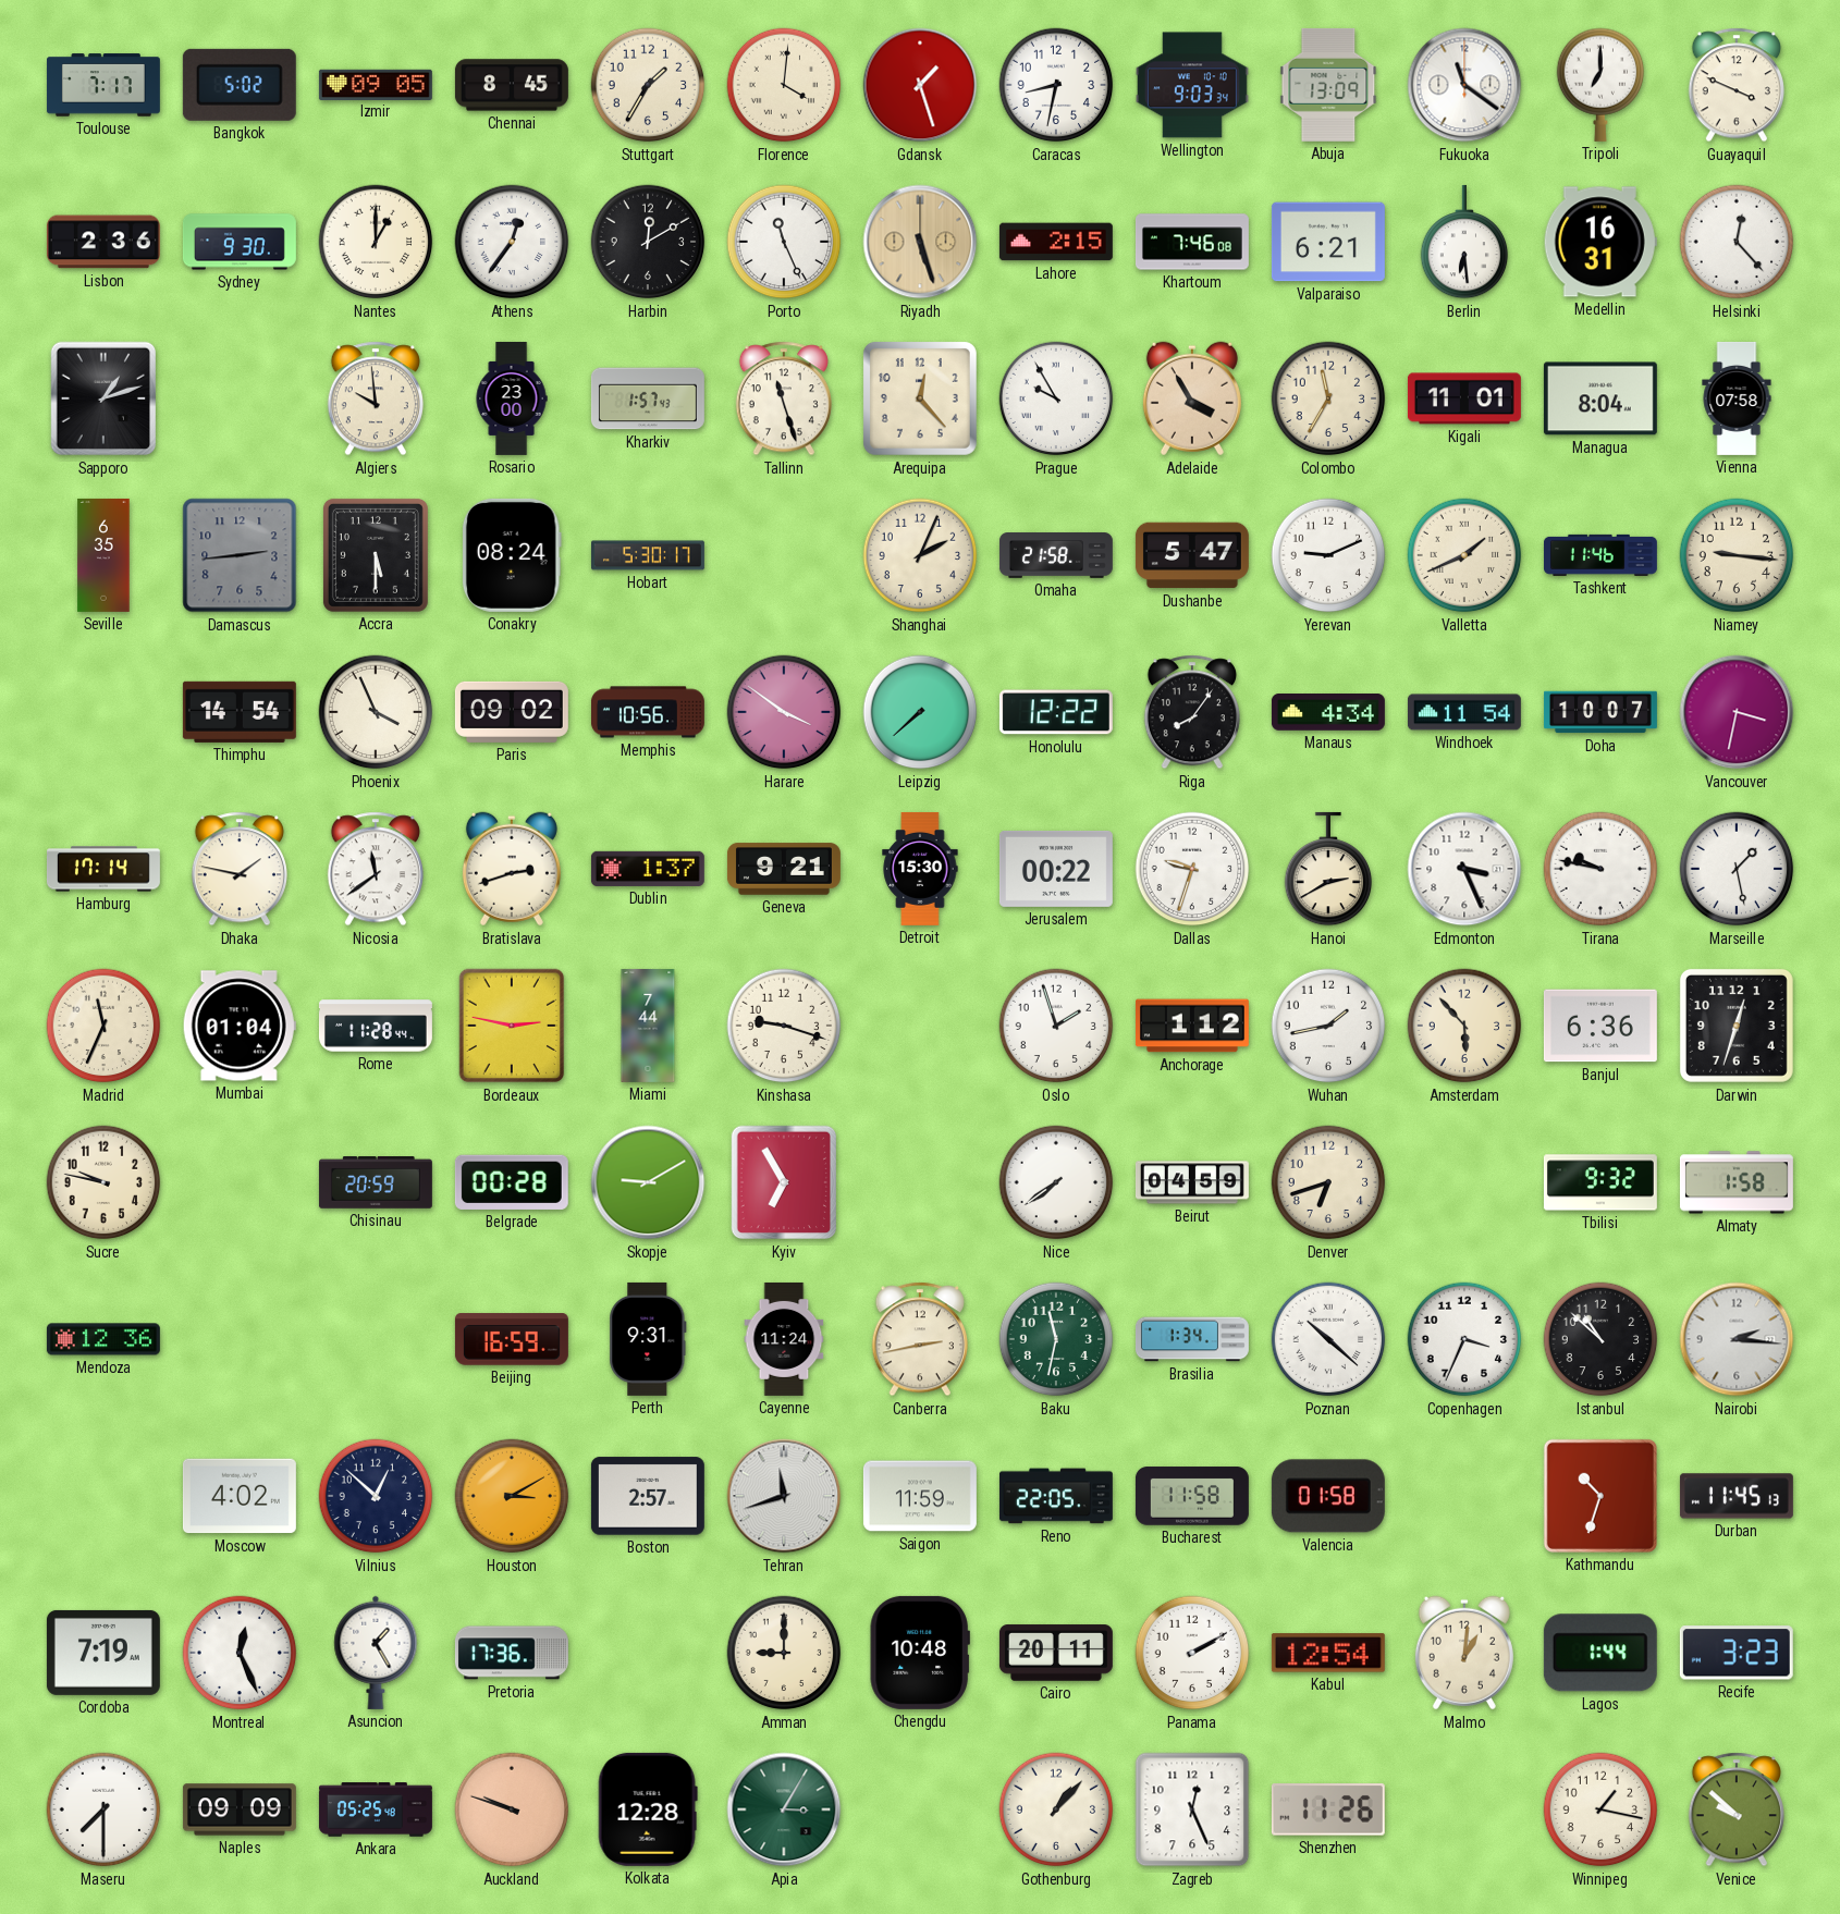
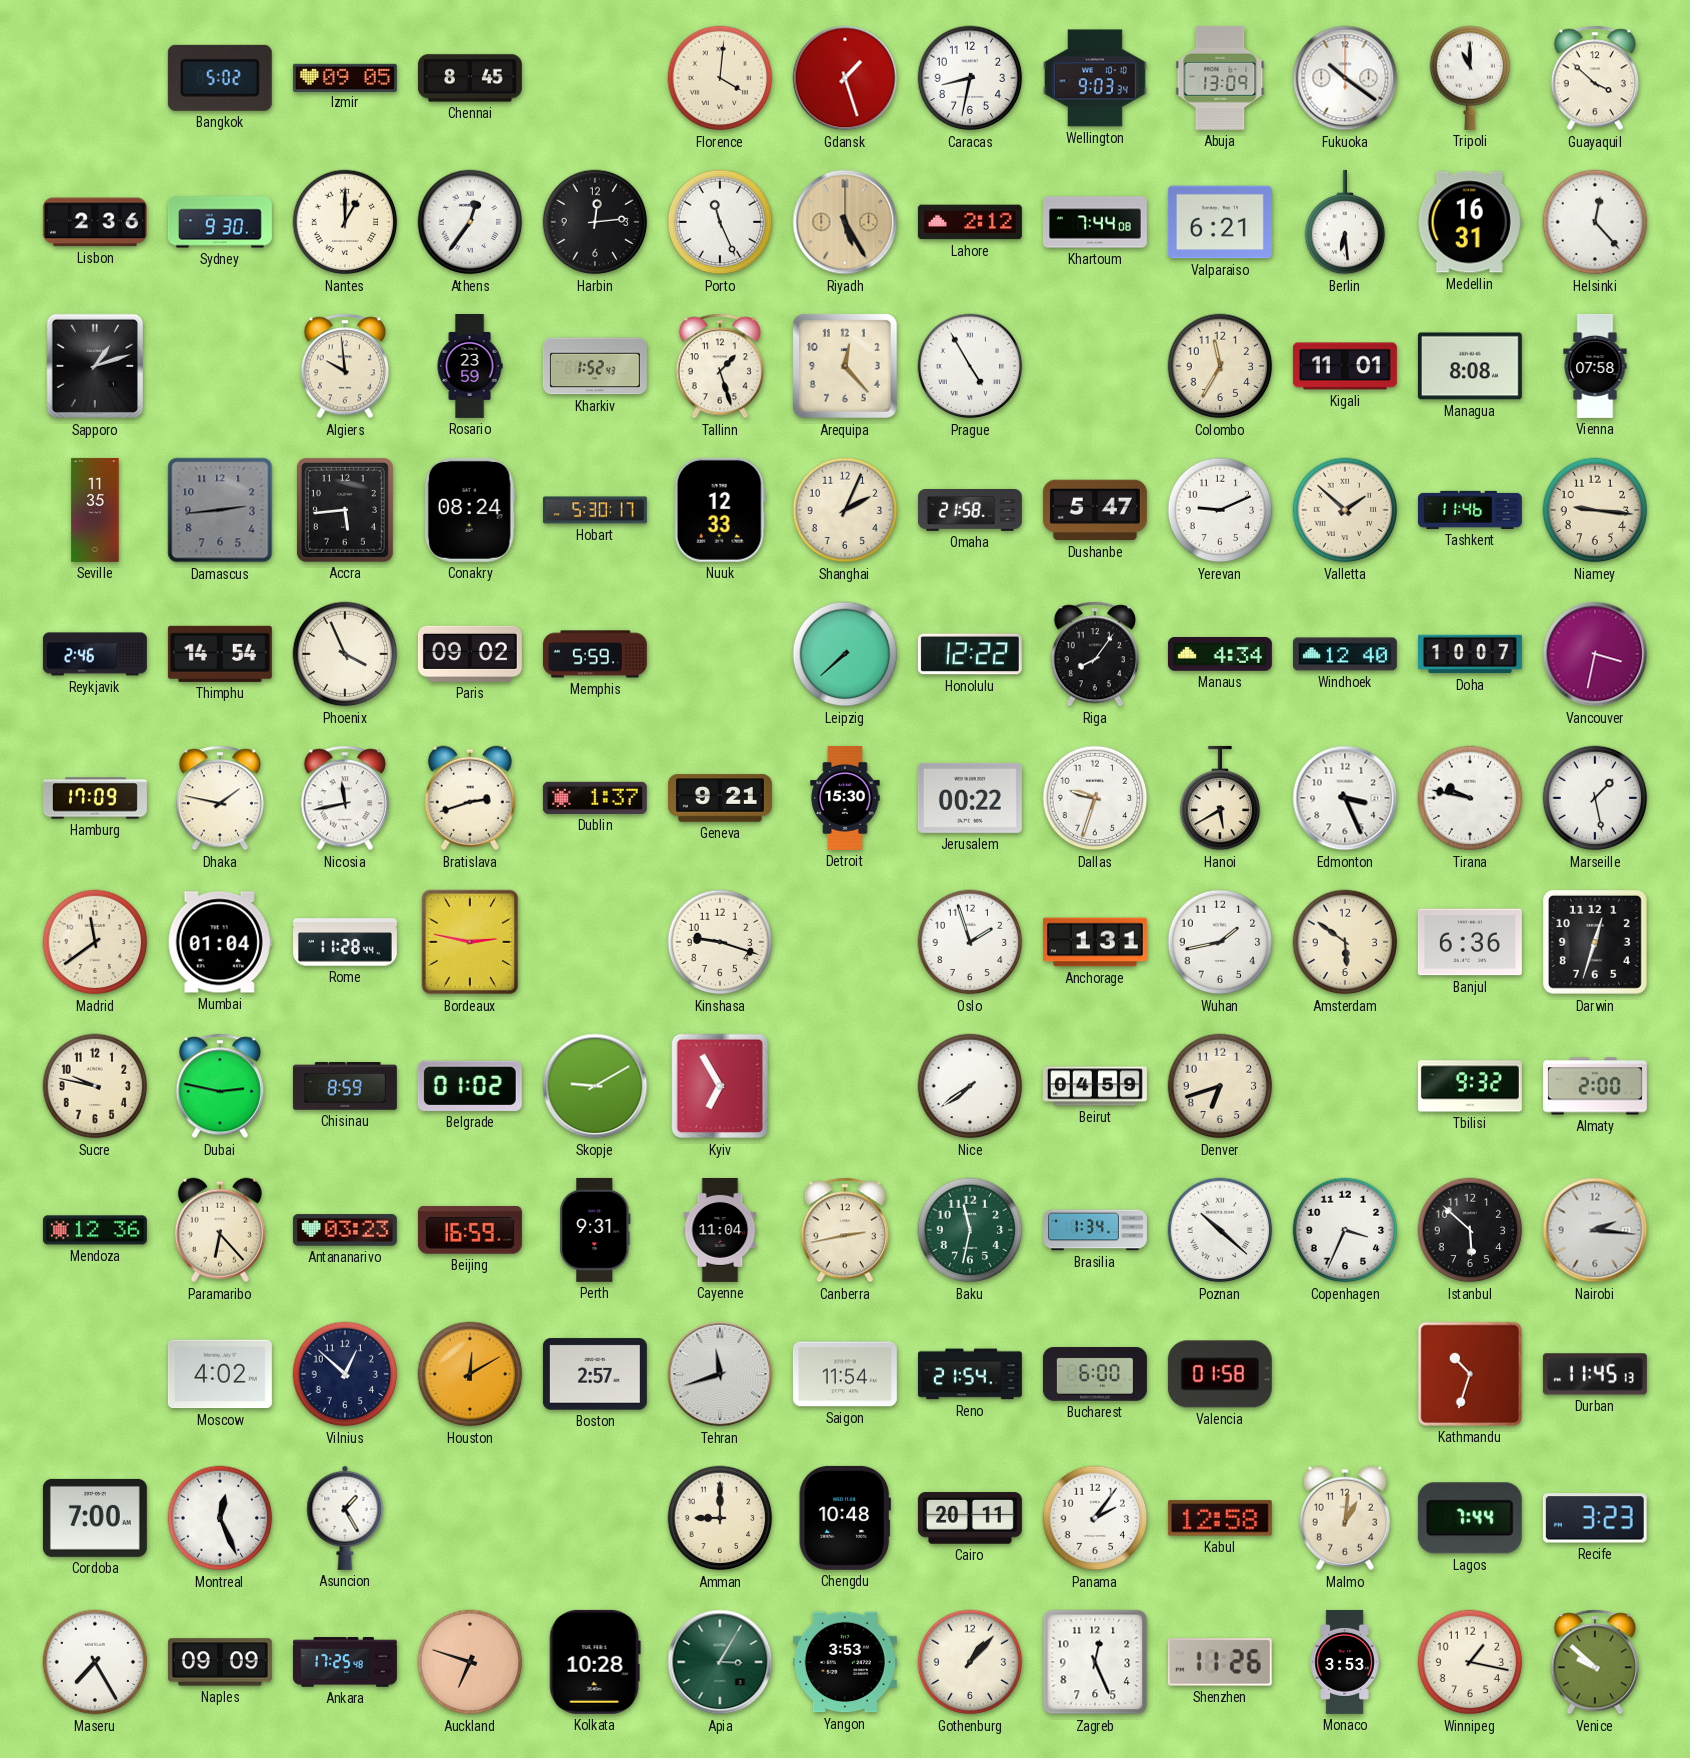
Toulouse: 7:17 -> none (103, 85)
Stuttgart: 1:35 -> none (648, 85)
Fukuoka: 11:21 -> 10:21 (1345, 78)
Tripoli: 7:00 -> 11:00 (1470, 78)
Guayaquil: 3:49 -> 3:52 (1595, 78)
Harbin: 12:10 -> 12:14 (595, 222)
Riyadh: 5:27 -> 5:25 (845, 222)
Lahore: 2:15 -> 2:12 (970, 222)
Khartoum: 7:46 -> 7:44 (1095, 222)
Rosario: 23:00 -> 23:59 (470, 366)
Kharkiv: 1:57 -> 1:52 (595, 366)
Tallinn: 11:27 -> 1:27 (720, 366)
Prague: 9:55 -> 4:55 (970, 366)
Adelaide: 3:55 -> none (1192, 398)
Managua: 8:04 -> 8:08 (1470, 366)
Seville: 6:35 -> 11:35 (95, 510)
Accra: 5:30 -> 5:44 (345, 510)
Nuuk: none -> 12:33 (720, 510)
Valletta: 1:41 -> 1:52 (1345, 510)
Reykjavik: none -> 2:46 (95, 654)
Memphis: 10:56 -> 5:59 (595, 654)
Harare: 3:51 -> none (784, 712)
Windhoek: 11:54 -> 12:40 (1345, 654)
Hamburg: 17:14 -> 17:09 (95, 798)
Nicosia: 11:39 -> 11:43 (345, 798)
Hanoi: 2:40 -> 5:40 (1220, 798)
Madrid: 11:34 -> 11:39 (95, 942)
Miami: 7:44 -> none (648, 1026)
Anchorage: 1:12 -> 1:31 (1095, 942)
Amsterdam: 5:53 -> 5:51 (1345, 942)
Dubai: none -> 2:47 (220, 1086)
Chisinau: 20:59 -> 8:59 (345, 1086)
Belgrade: 00:28 -> 01:02 (470, 1086)
Almaty: 1:58 -> 2:00 (1595, 1086)
Paramaribo: none -> 6:23 (220, 1230)
Antananarivo: none -> 03:23 (345, 1230)
Cayenne: 11:24 -> 11:04 (720, 1230)
Istanbul: 10:52 -> 5:52 (1470, 1230)
Houston: 3:10 -> 12:10 (470, 1374)
Saigon: 11:59 -> 11:54 (845, 1374)
Reno: 22:05 -> 21:54 (970, 1374)
Bucharest: 11:58 -> 6:00 (1095, 1374)
Cordoba: 7:19 -> 7:00 (95, 1518)
Pretoria: 17:36 -> none (512, 1653)
Panama: 2:10 -> 2:06 (1095, 1518)
Kabul: 12:54 -> 12:58 (1220, 1518)
Lagos: 1:44 -> 7:44 (1470, 1518)
Maseru: 7:30 -> 7:25 (95, 1662)
Ankara: 05:25 -> 17:25 (345, 1662)
Auckland: 9:48 -> 6:48 (470, 1662)
Kolkata: 12:28 -> 10:28 (595, 1662)
Yangon: none -> 3:53 (845, 1662)
Monaco: none -> 3:53 (1345, 1662)
